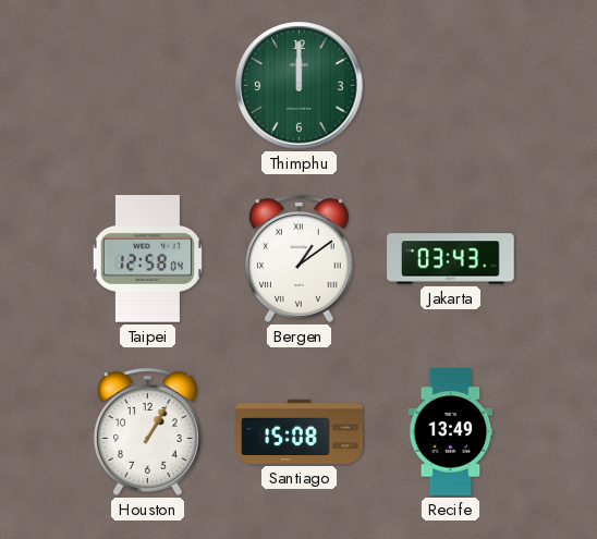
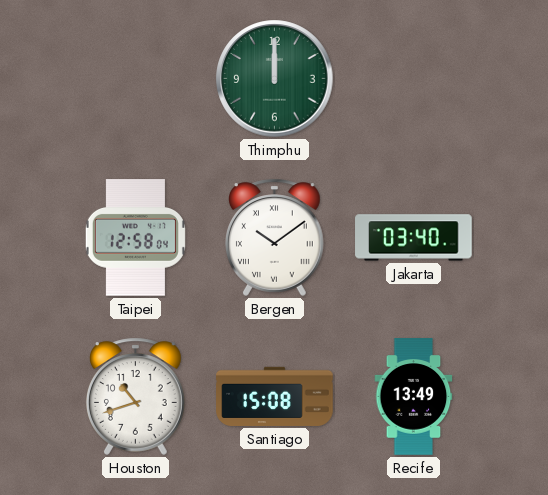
Bergen: 1:09 -> 10:09 (274, 237)
Jakarta: 03:43 -> 03:40 (414, 238)
Houston: 1:05 -> 10:42 (135, 396)
